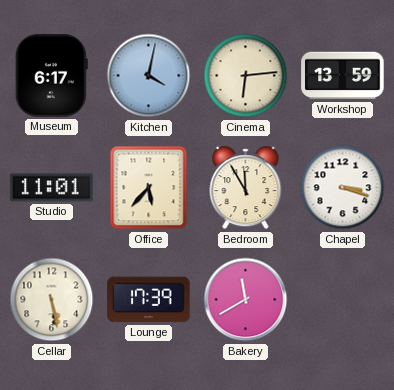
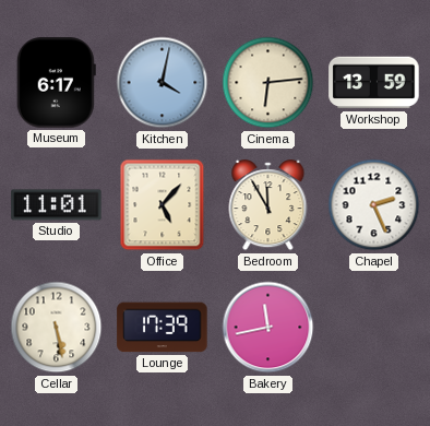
Office: 5:37 -> 5:07 (163, 205)
Chapel: 3:18 -> 2:26 (374, 205)
Bakery: 11:40 -> 11:43 (268, 328)
